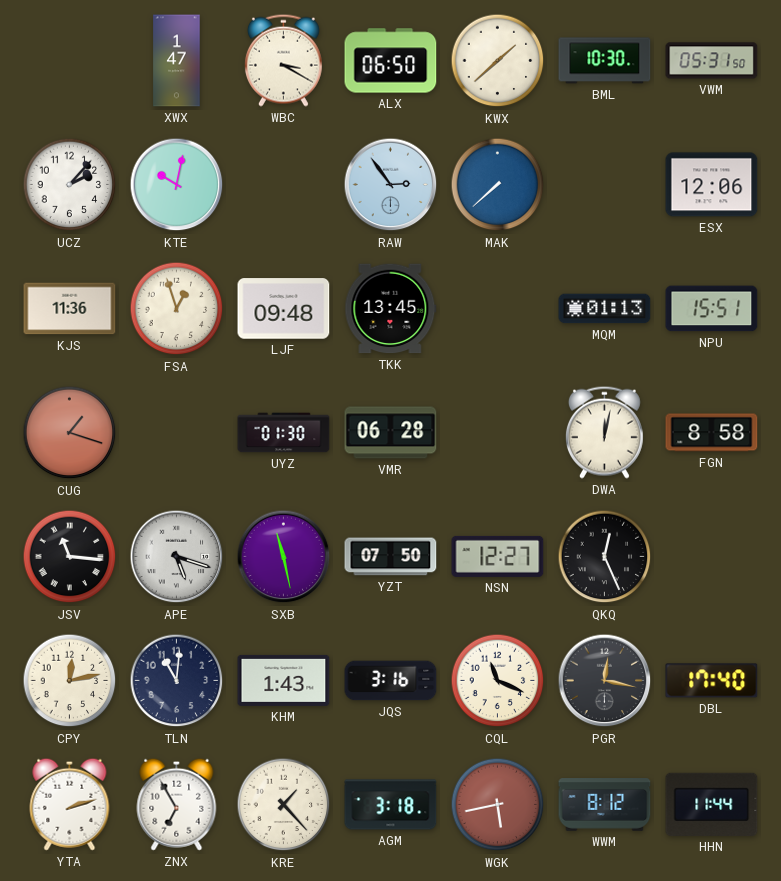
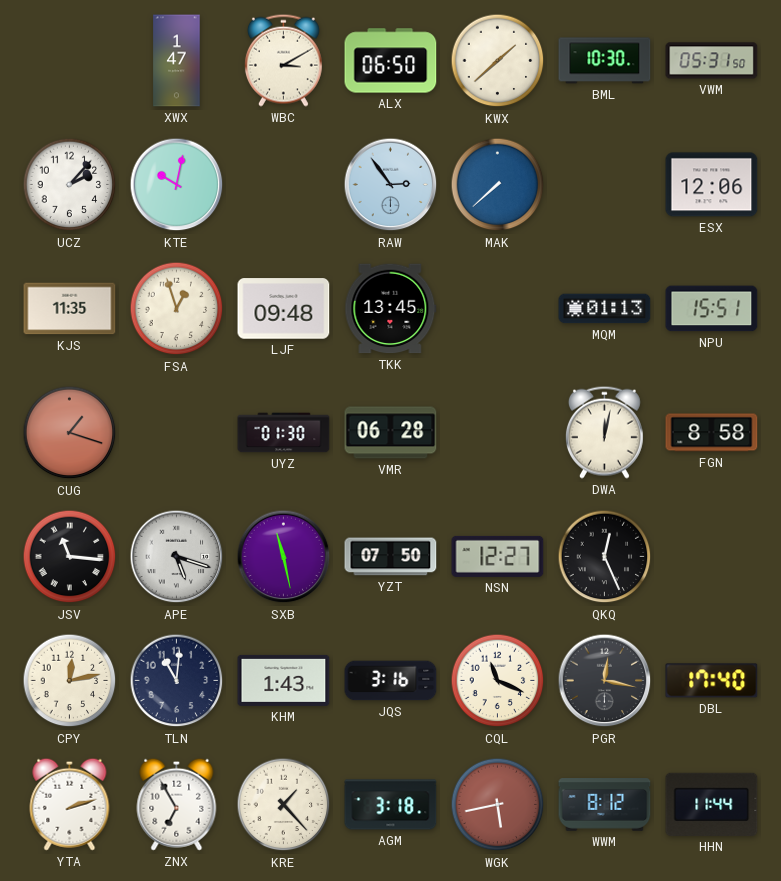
WBC: 3:20 -> 3:10 (283, 60)
KJS: 11:36 -> 11:35 (70, 309)
